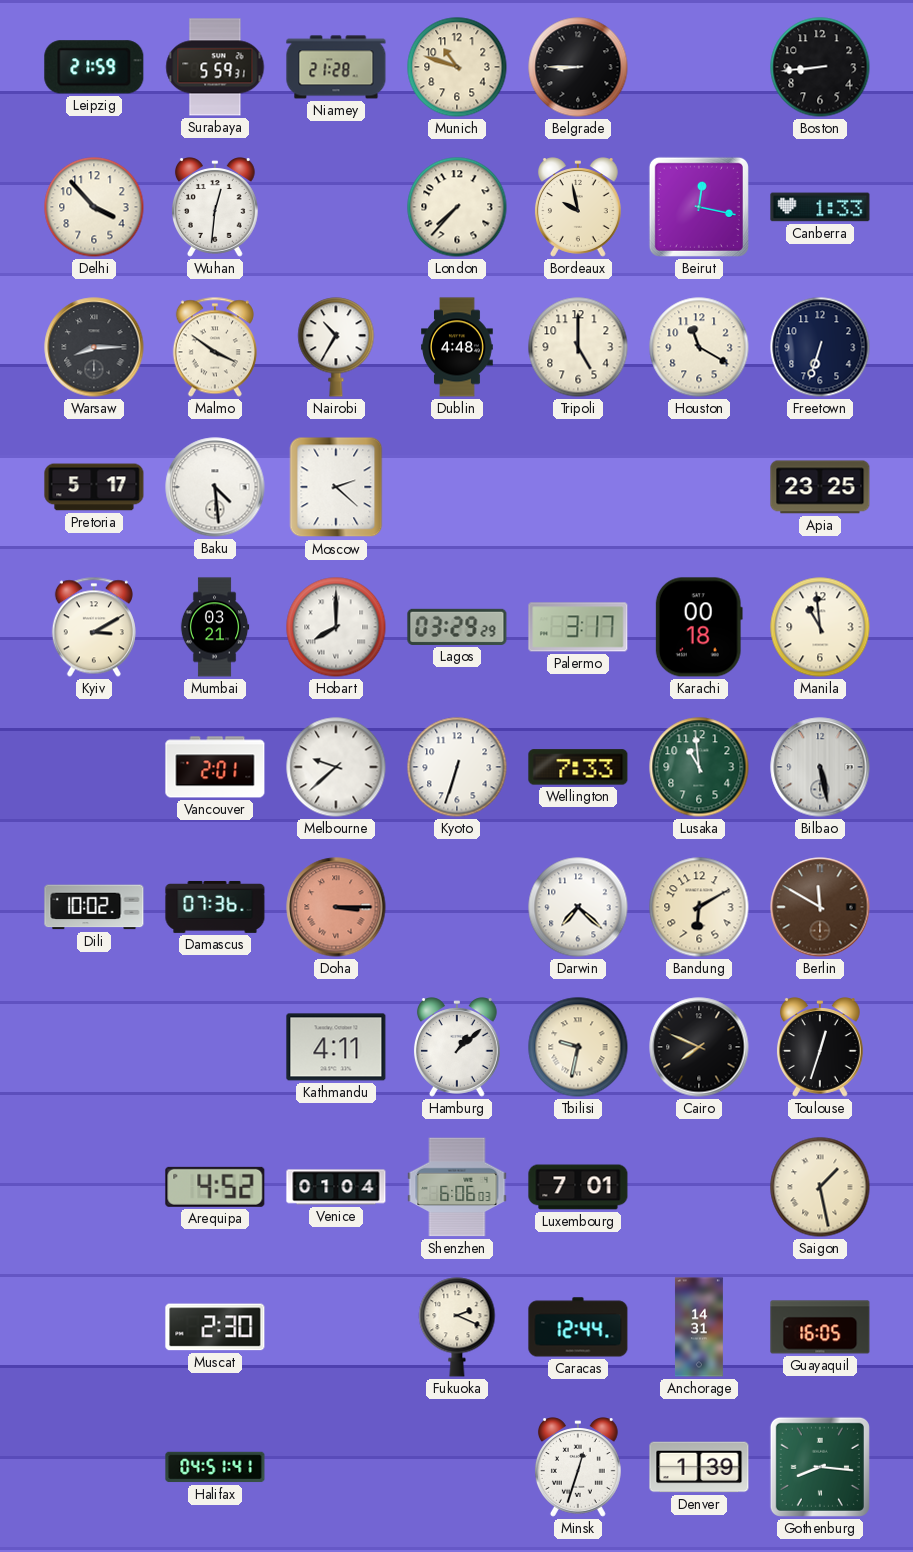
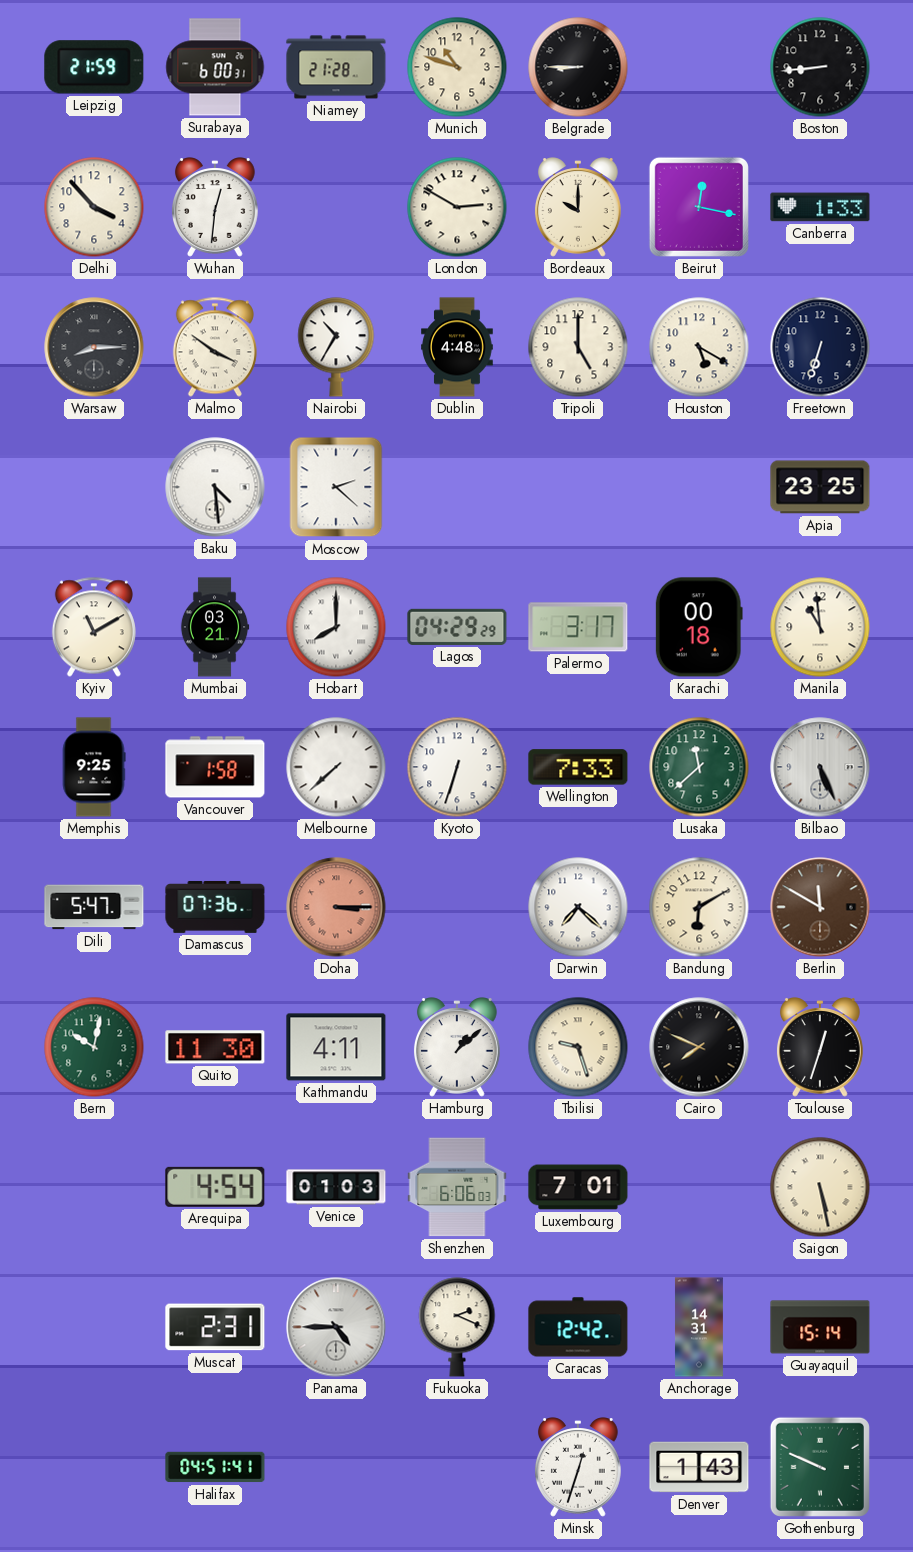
Surabaya: 5:59 -> 6:00 (215, 67)
London: 7:37 -> 2:50 (457, 207)
Bordeaux: 9:58 -> 10:00 (578, 207)
Houston: 11:20 -> 5:20 (699, 347)
Pretoria: 5:17 -> none (94, 487)
Kyiv: 3:10 -> 11:10 (94, 627)
Lagos: 03:29 -> 04:29 (457, 627)
Memphis: none -> 9:25 (94, 767)
Vancouver: 2:01 -> 1:58 (215, 767)
Melbourne: 9:38 -> 7:38 (336, 767)
Lusaka: 10:59 -> 11:38 (699, 767)
Bilbao: 5:28 -> 5:26 (820, 767)
Dili: 10:02 -> 5:47 (94, 907)
Bern: none -> 10:02 (94, 1047)
Quito: none -> 11:30 (215, 1047)
Tbilisi: 9:32 -> 9:27 (578, 1047)
Arequipa: 4:52 -> 4:54 (215, 1187)
Venice: 01:04 -> 01:03 (336, 1187)
Saigon: 1:28 -> 5:28 (820, 1187)
Muscat: 2:30 -> 2:31 (215, 1327)
Panama: none -> 4:45 (336, 1327)
Caracas: 12:44 -> 12:42 (578, 1327)
Guayaquil: 16:05 -> 15:14 (820, 1327)
Denver: 1:39 -> 1:43 (699, 1467)
Gothenburg: 8:16 -> 9:49 (820, 1467)
